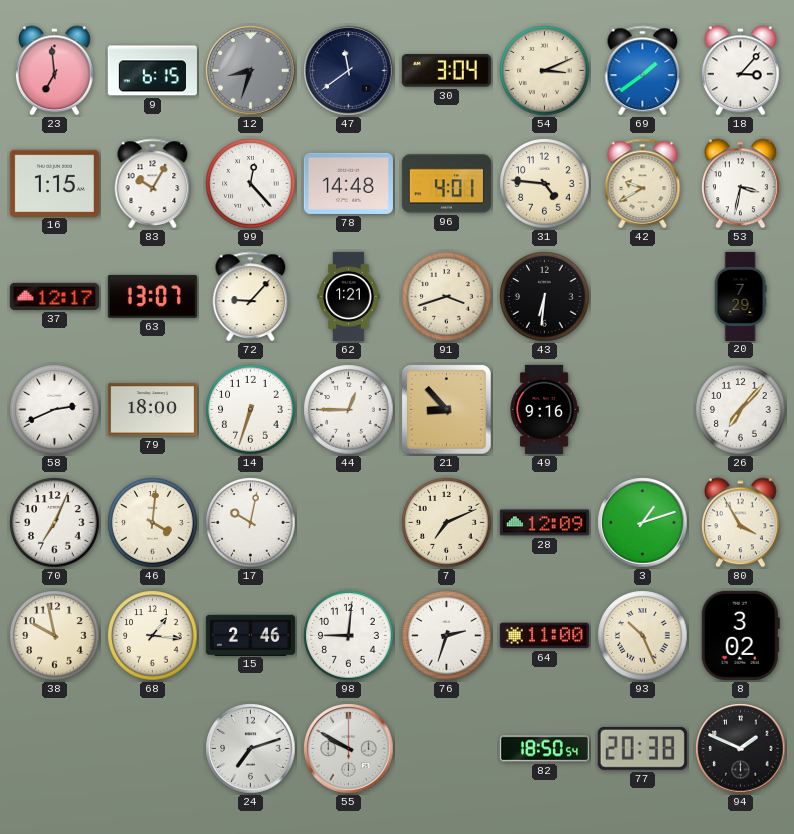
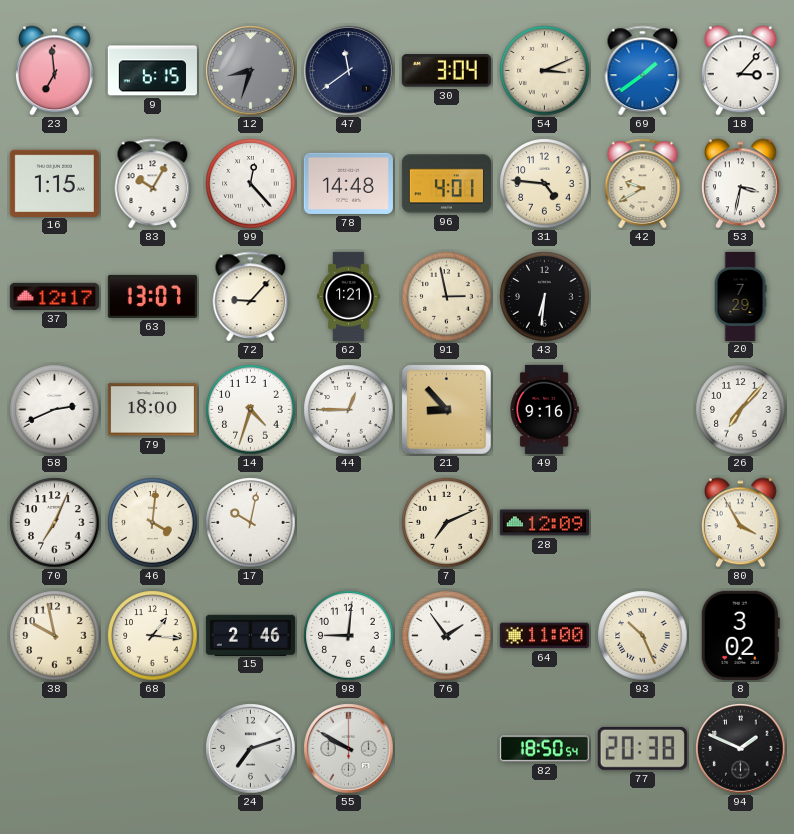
91: 3:42 -> 2:58 (447, 297)
14: 6:33 -> 4:33 (251, 410)
3: 1:12 -> none (643, 523)
76: 2:33 -> 1:54 (447, 636)
